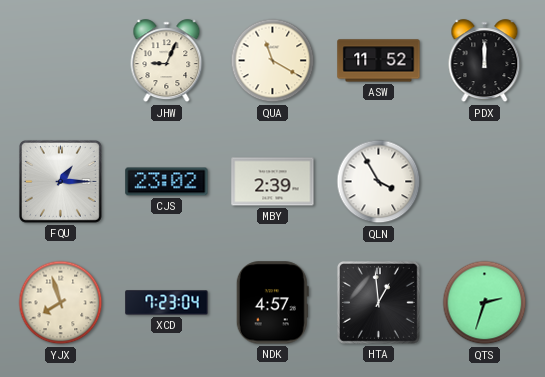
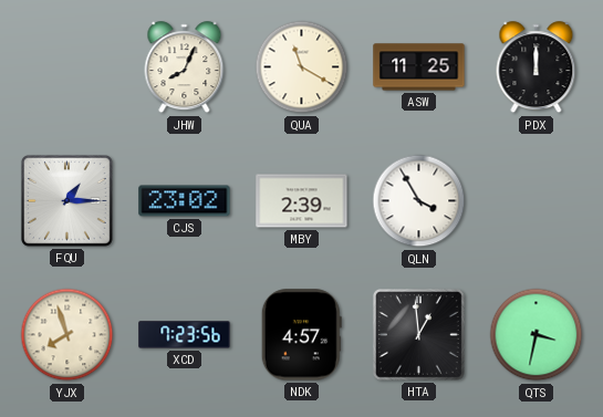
JHW: 9:04 -> 8:04 (185, 67)
ASW: 11:52 -> 11:25 (419, 67)
XCD: 7:23:04 -> 7:23:56 (185, 335)
QTS: 2:33 -> 3:32 (537, 335)
